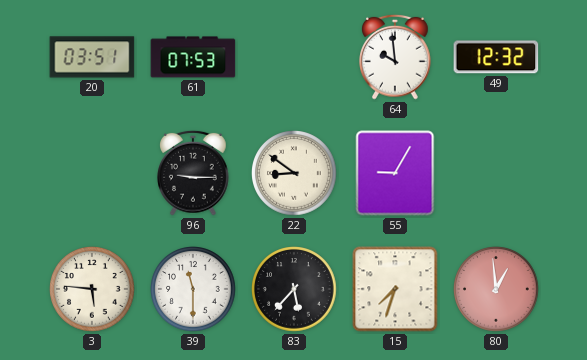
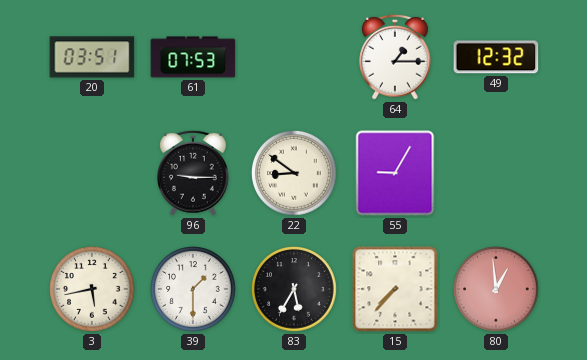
64: 9:59 -> 1:15 (396, 57)
3: 5:46 -> 5:43 (92, 289)
39: 11:30 -> 1:30 (193, 289)
83: 5:37 -> 5:35 (294, 289)
15: 7:33 -> 7:37 (395, 289)
